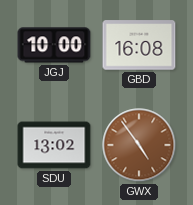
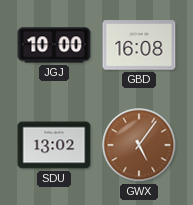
GWX: 4:54 -> 5:06 (139, 145)
